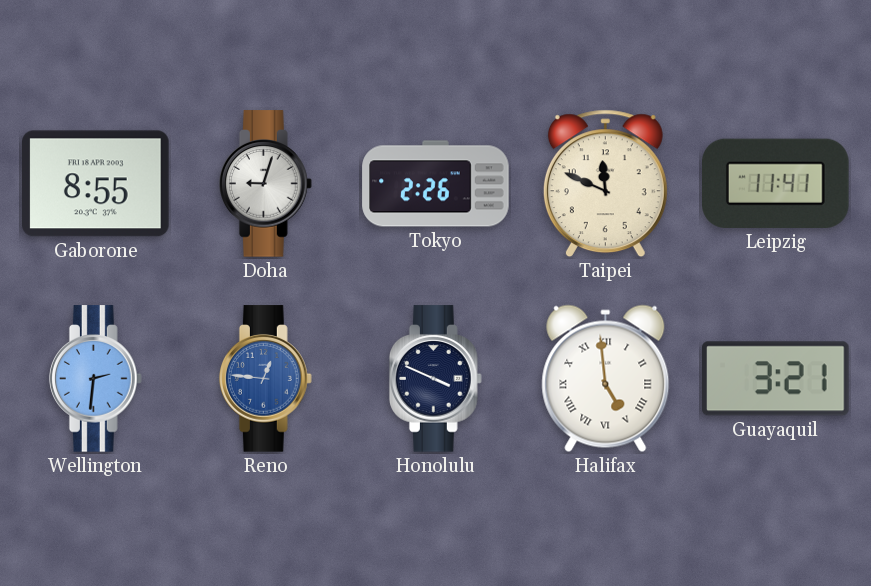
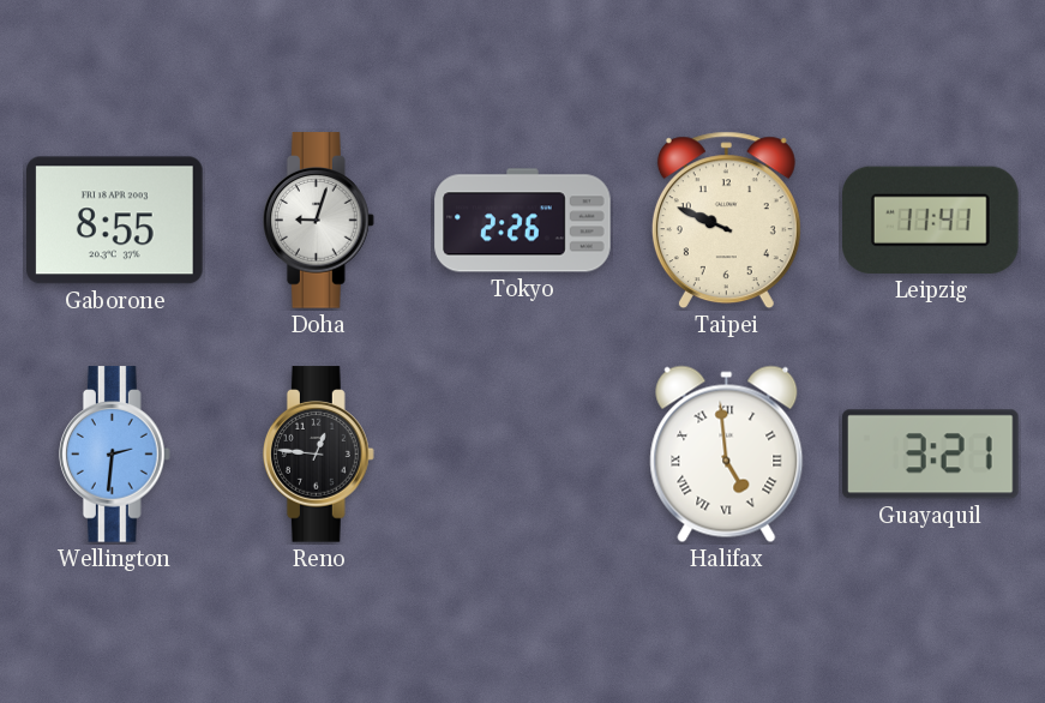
Taipei: 11:49 -> 9:49 (726, 221)
Reno dial: blue -> black (318, 455)
Honolulu: 3:49 -> none (435, 379)
